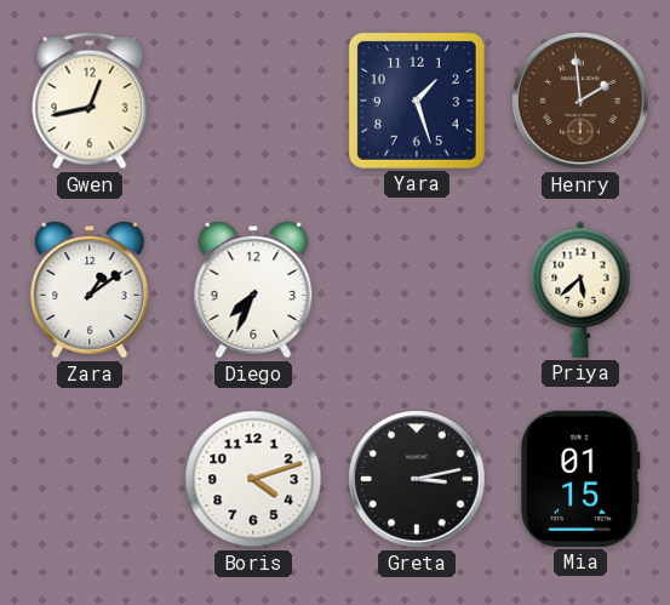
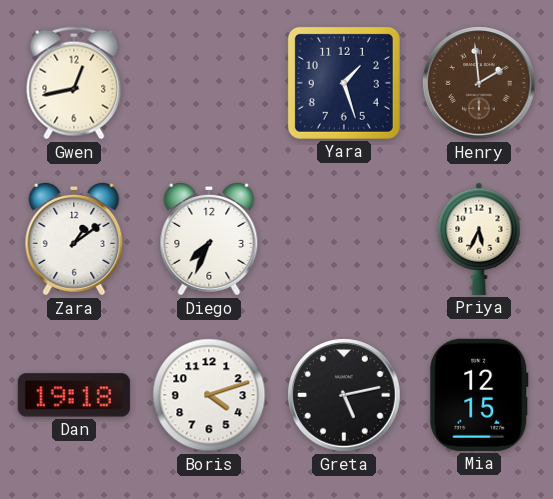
Priya: 5:38 -> 5:34 (479, 239)
Dan: none -> 19:18 (74, 395)
Greta: 3:13 -> 5:13 (344, 395)
Mia: 01:15 -> 12:15 (479, 395)
